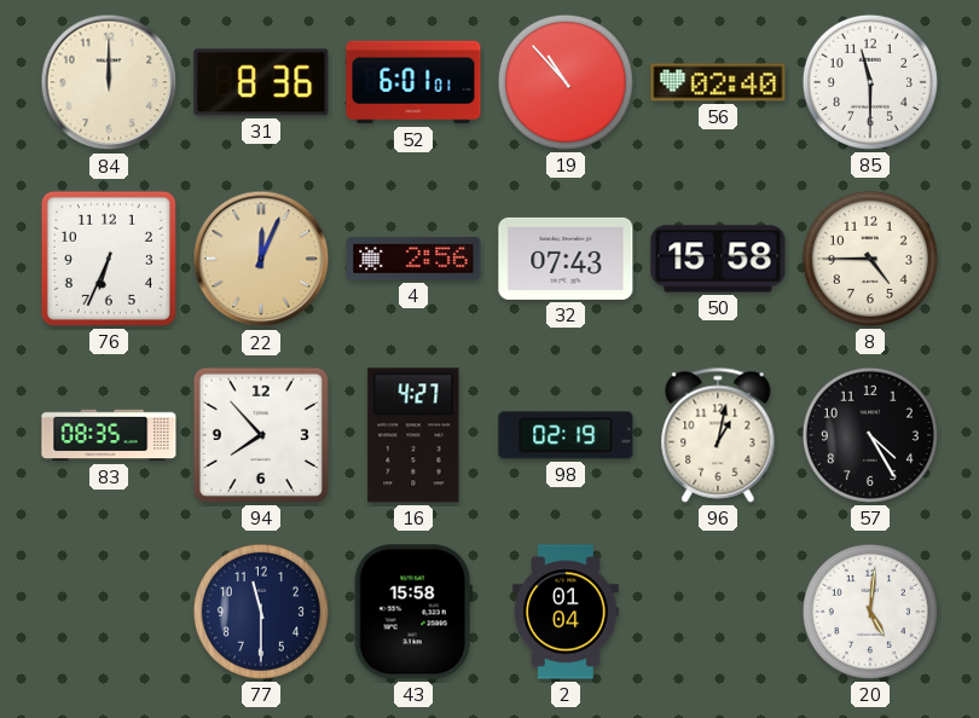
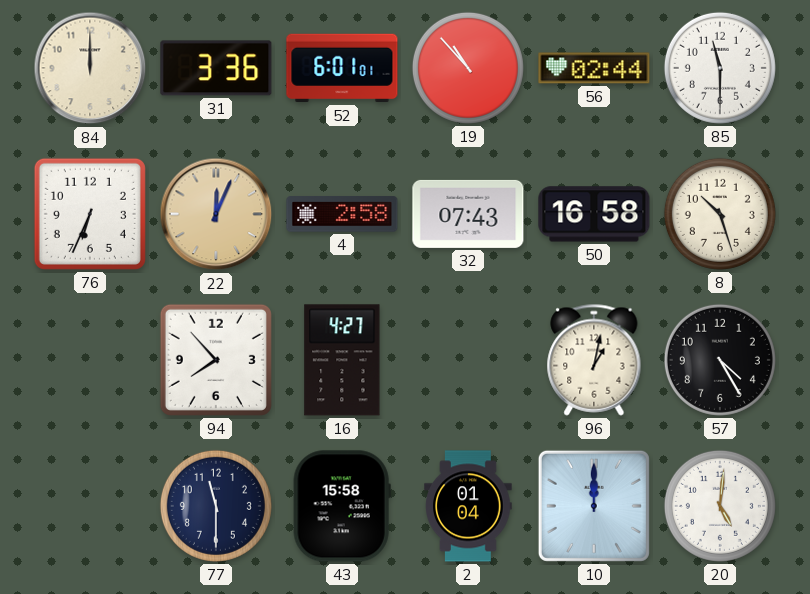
31: 8:36 -> 3:36 (216, 68)
56: 02:40 -> 02:44 (594, 68)
4: 2:56 -> 2:58 (342, 214)
50: 15:58 -> 16:58 (594, 214)
8: 4:45 -> 10:27 (720, 214)
83: 08:35 -> none (109, 435)
98: 02:19 -> none (566, 435)
10: none -> 12:00 (594, 506)
